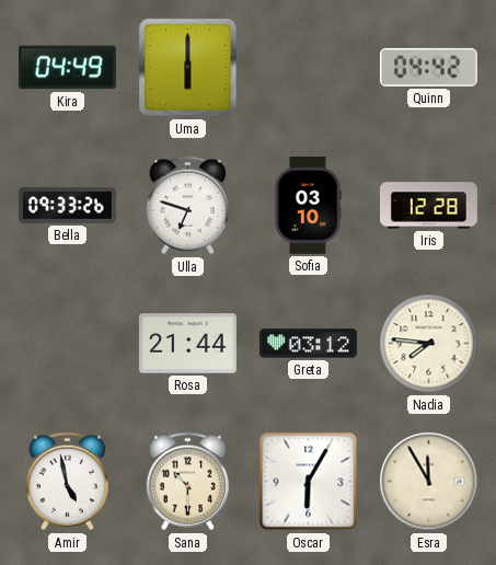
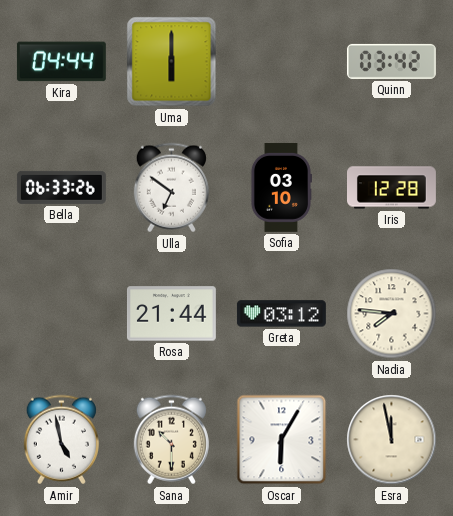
Kira: 04:49 -> 04:44 (61, 62)
Quinn: 04:42 -> 03:42 (391, 61)
Bella: 09:33 -> 06:33 (61, 187)
Ulla: 6:48 -> 6:51 (171, 188)
Esra: 11:55 -> 11:58 (392, 440)
